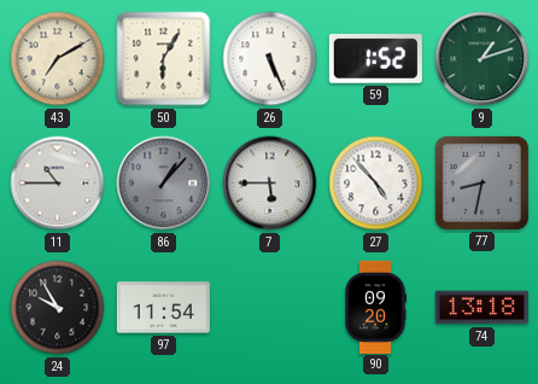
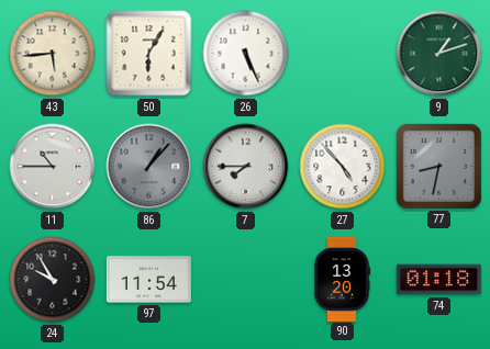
43: 7:10 -> 5:44 (53, 54)
59: 1:52 -> none (375, 59)
7: 5:45 -> 7:45 (246, 167)
90: 09:20 -> 13:20 (342, 279)
74: 13:18 -> 01:18 (438, 280)
